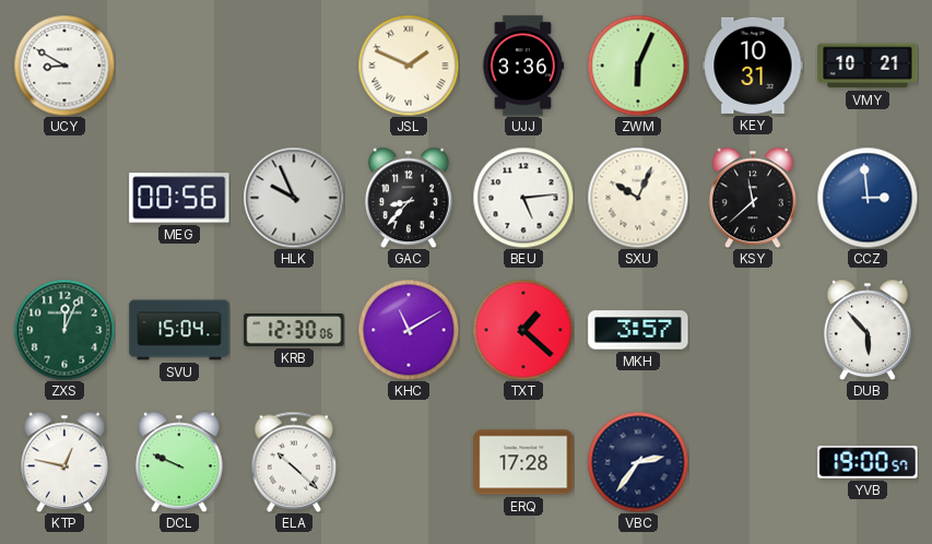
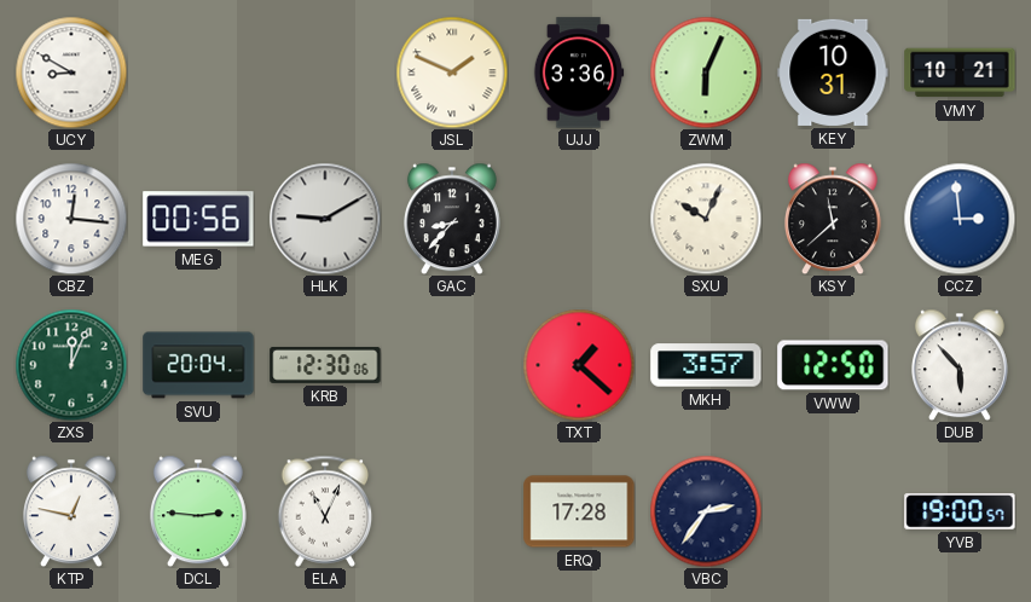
CBZ: none -> 12:16 (71, 219)
HLK: 9:56 -> 9:10 (325, 219)
BEU: 5:14 -> none (523, 198)
SVU: 15:04 -> 20:04 (198, 365)
KHC: 11:10 -> none (409, 330)
VWW: none -> 12:50 (833, 365)
DCL: 9:49 -> 2:46 (198, 511)
ELA: 10:22 -> 11:04 (325, 511)
